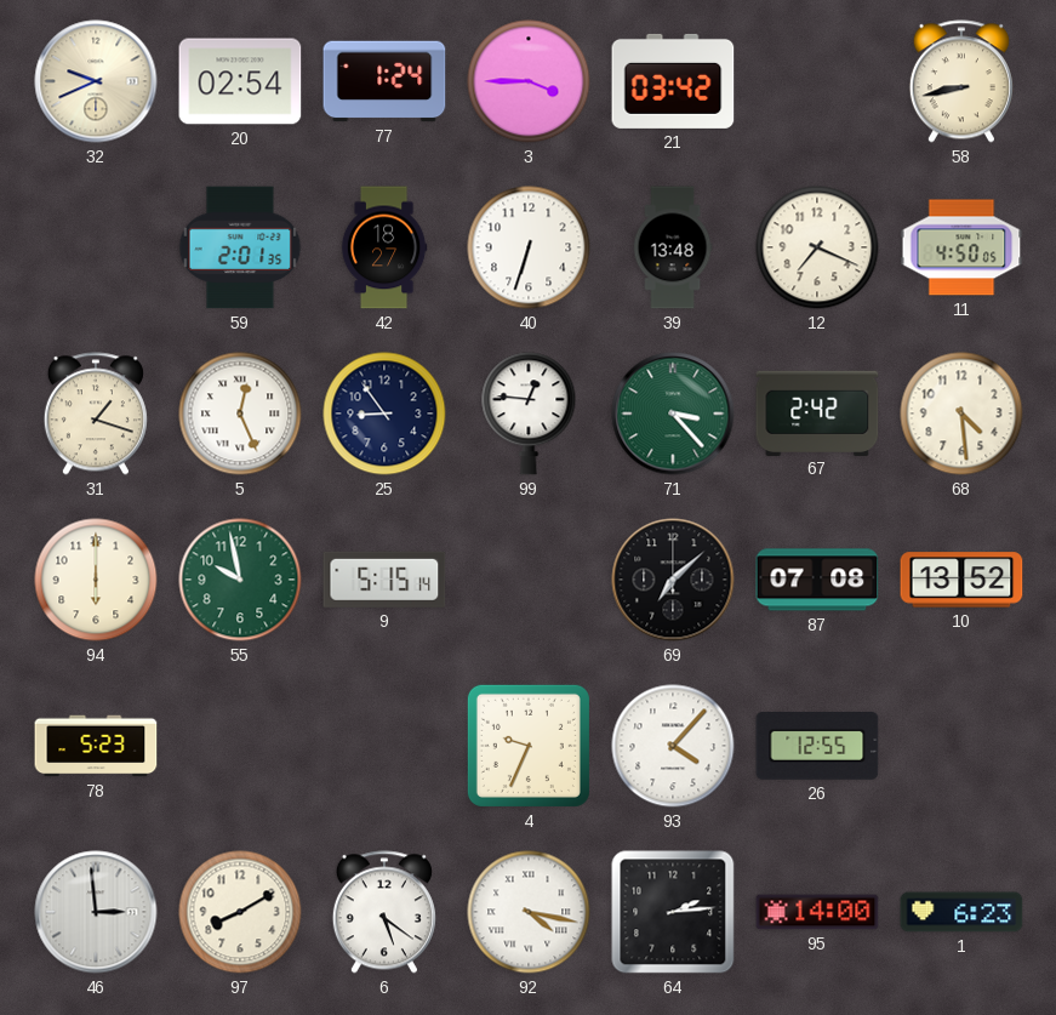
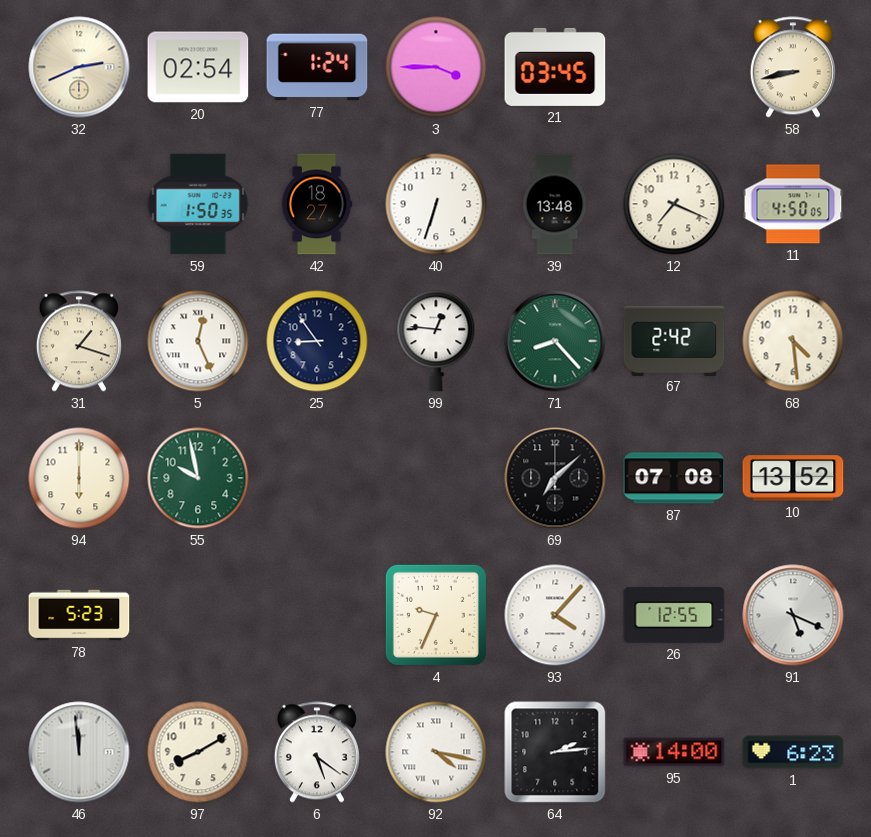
32: 9:41 -> 2:41 (79, 67)
21: 03:42 -> 03:45 (555, 67)
59: 2:01 -> 1:50 (198, 204)
71: 3:23 -> 8:23 (555, 341)
9: 5:15 -> none (384, 580)
91: none -> 5:19 (793, 615)
46: 2:59 -> 11:59 (79, 752)
